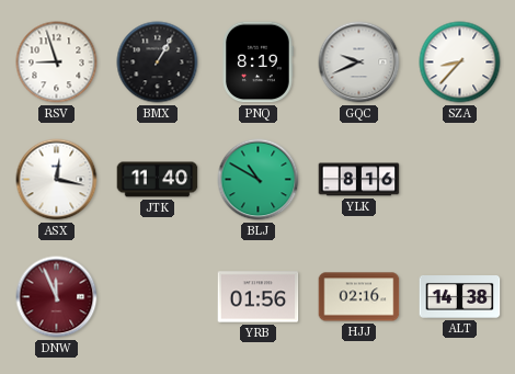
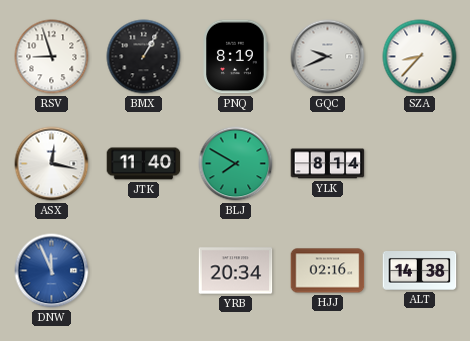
BLJ: 10:50 -> 7:50 (236, 164)
YLK: 8:16 -> 8:14 (328, 164)
DNW dial: burgundy -> blue (52, 271)
YRB: 01:56 -> 20:34 (236, 271)
